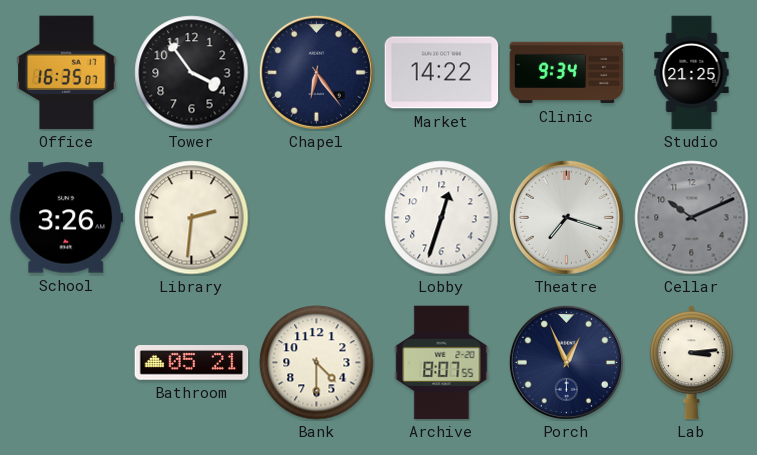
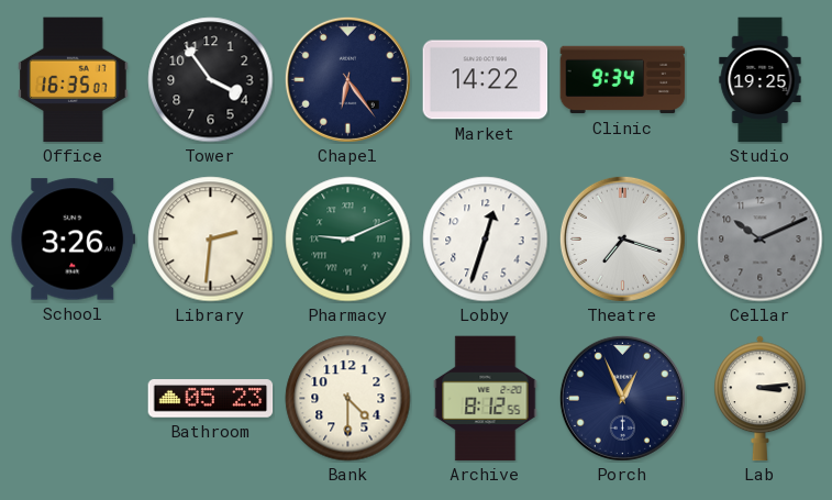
Studio: 21:25 -> 19:25 (761, 80)
Pharmacy: none -> 9:11 (348, 240)
Bathroom: 05:21 -> 05:23 (211, 399)
Archive: 8:07 -> 8:12 (486, 399)
